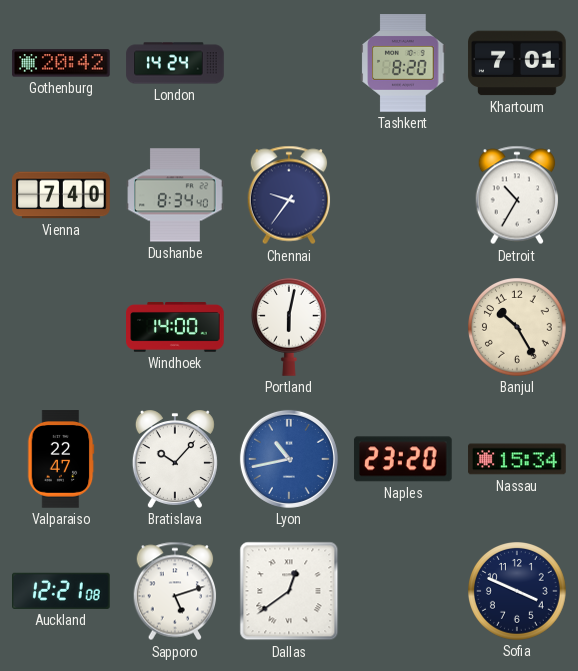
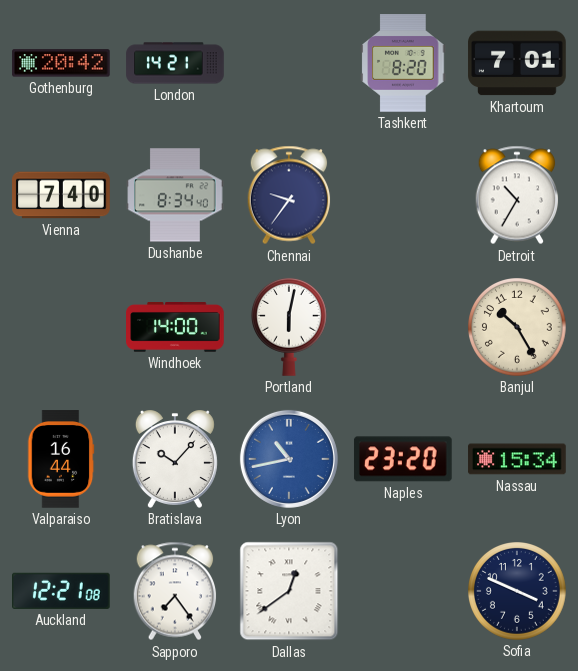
London: 14:24 -> 14:21 (175, 63)
Valparaiso: 22:47 -> 16:44 (61, 459)
Sapporo: 5:12 -> 7:24 (175, 591)
